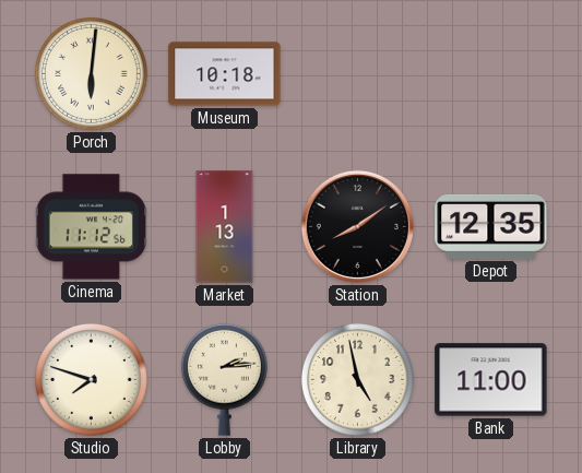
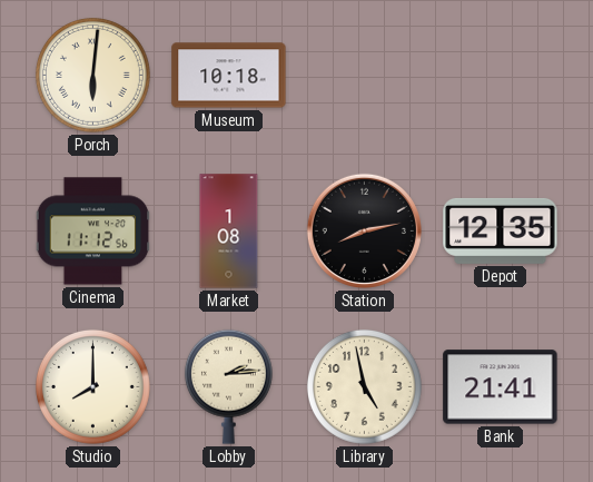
Market: 1:13 -> 1:08 (229, 232)
Station: 8:09 -> 8:13 (364, 230)
Studio: 7:48 -> 8:00 (92, 386)
Bank: 11:00 -> 21:41 (501, 387)
